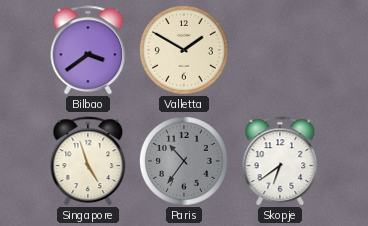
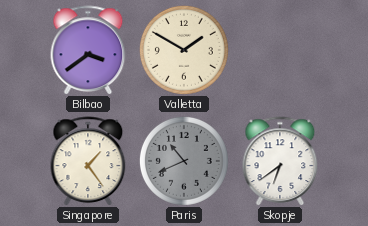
Singapore: 4:57 -> 1:24 (88, 161)
Paris: 10:36 -> 10:41 (184, 161)
